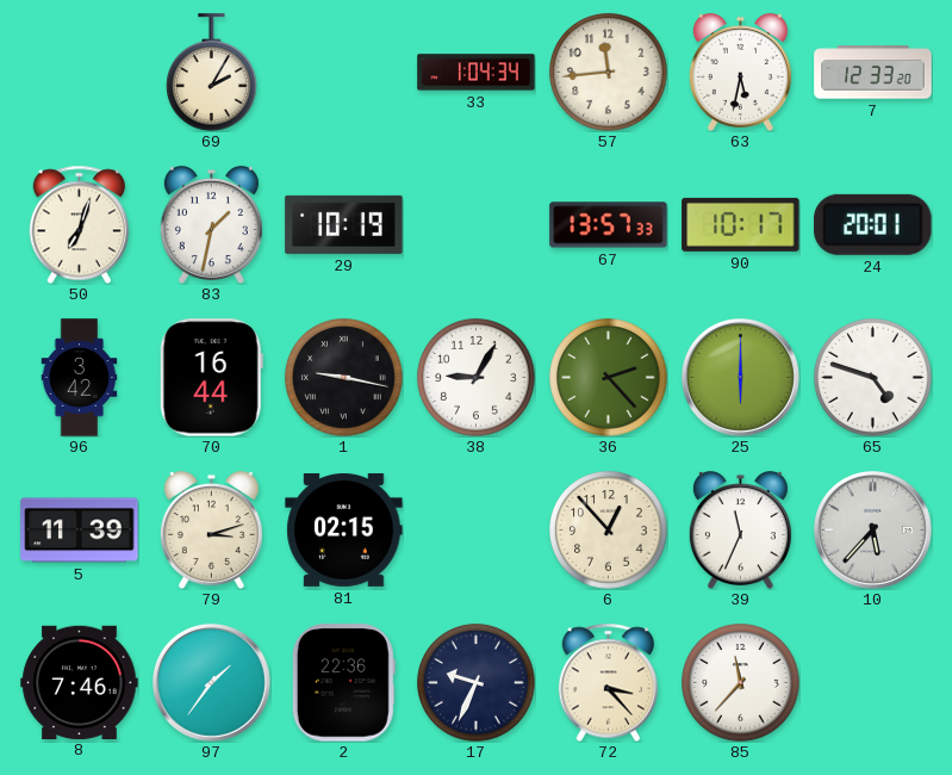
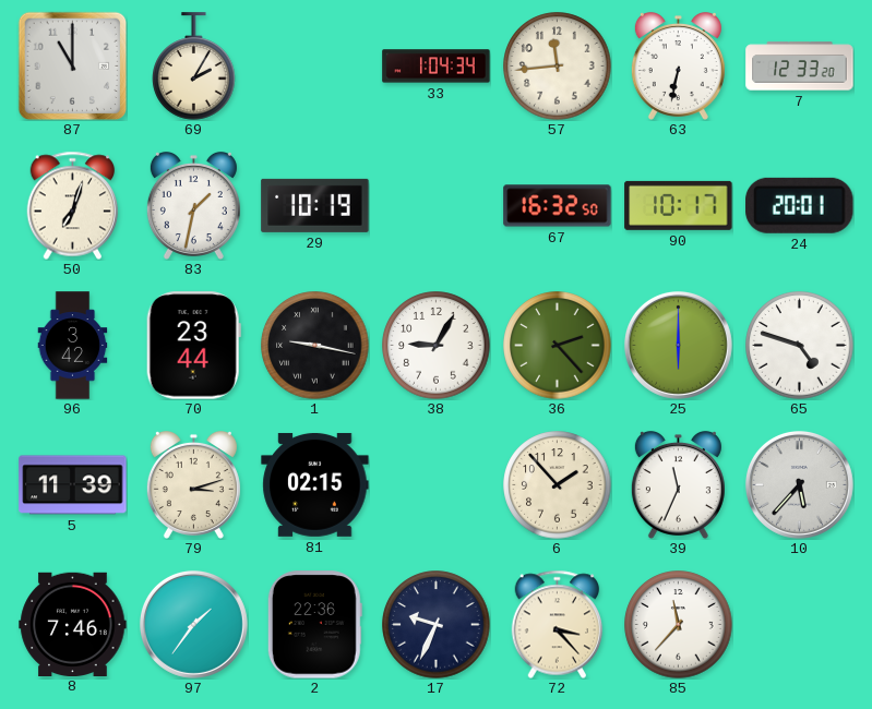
87: none -> 11:00 (72, 65)
63: 5:32 -> 6:32 (678, 65)
67: 13:57 -> 16:32 (558, 206)
70: 16:44 -> 23:44 (193, 346)
6: 12:53 -> 1:53 (558, 485)
